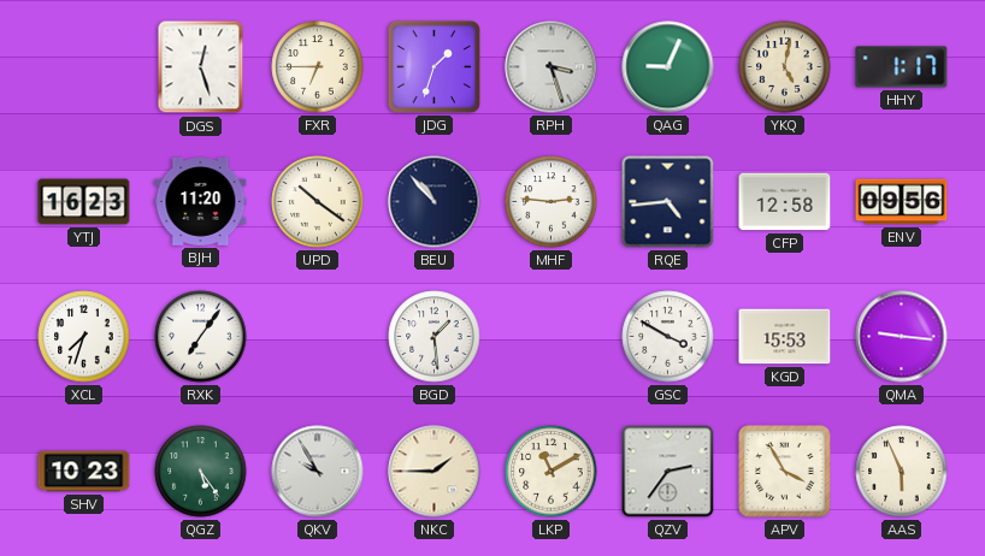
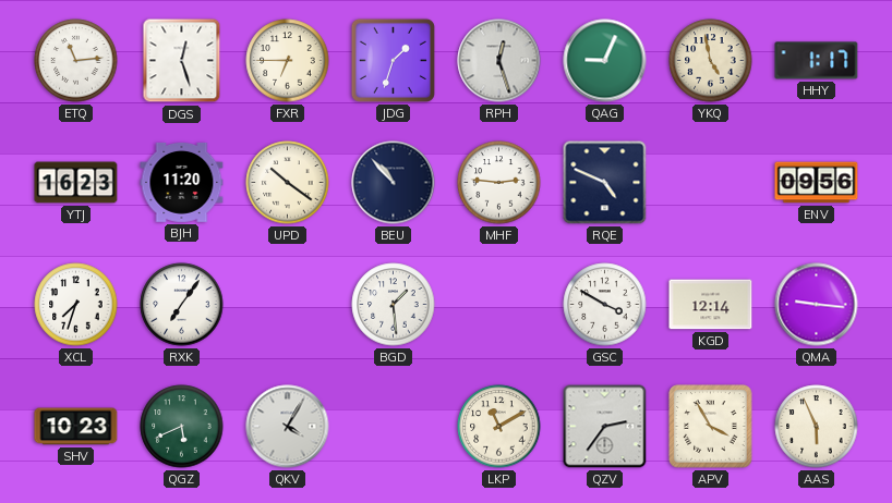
ETQ: none -> 11:14 (76, 61)
RPH: 3:27 -> 12:27 (499, 61)
YKQ: 5:02 -> 4:58 (711, 61)
RQE: 4:44 -> 4:49 (605, 183)
CFP: 12:58 -> none (785, 202)
KGD: 15:53 -> 12:14 (711, 305)
QGZ: 5:24 -> 5:41 (182, 427)
QKV: 9:55 -> 4:05 (288, 427)
NKC: 1:45 -> none (435, 472)
